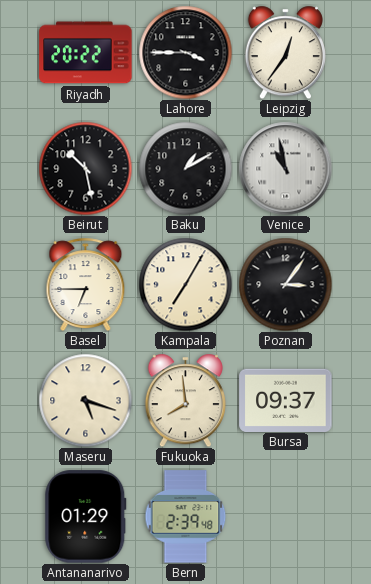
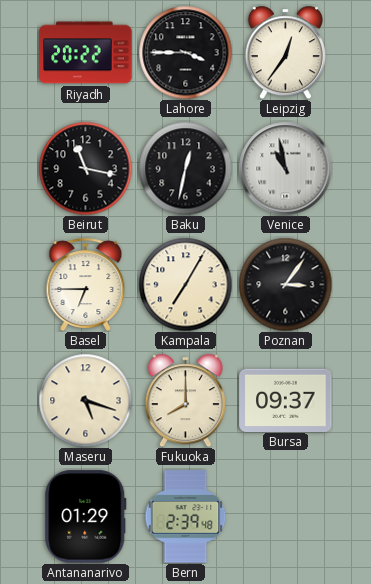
Beirut: 10:28 -> 11:17 (85, 168)
Baku: 1:10 -> 12:32 (185, 168)
Fukuoka: 7:59 -> 8:00 (185, 400)
